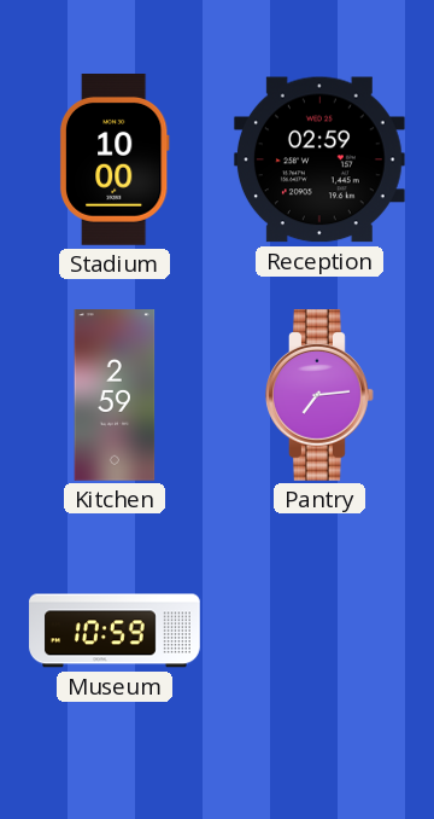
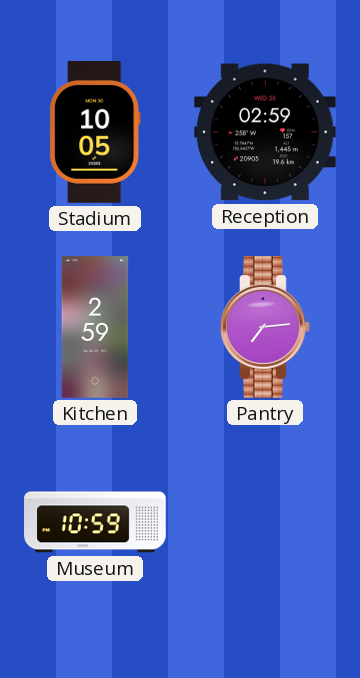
Stadium: 10:00 -> 10:05 (95, 133)
